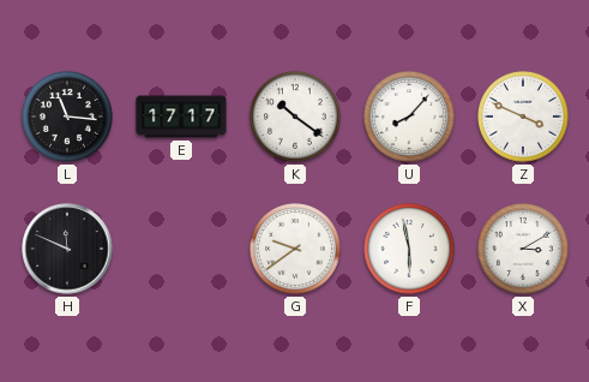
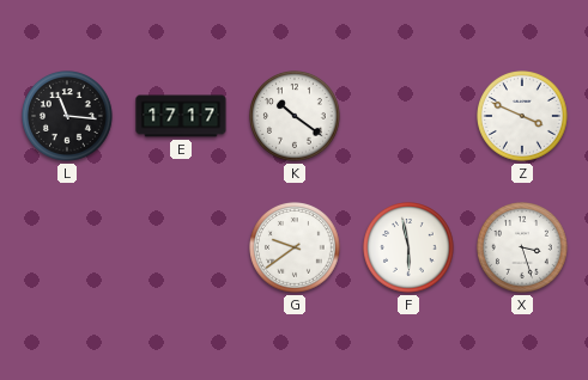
U: 8:07 -> none (410, 118)
H: 11:49 -> none (67, 249)
X: 3:10 -> 3:27 (523, 249)
